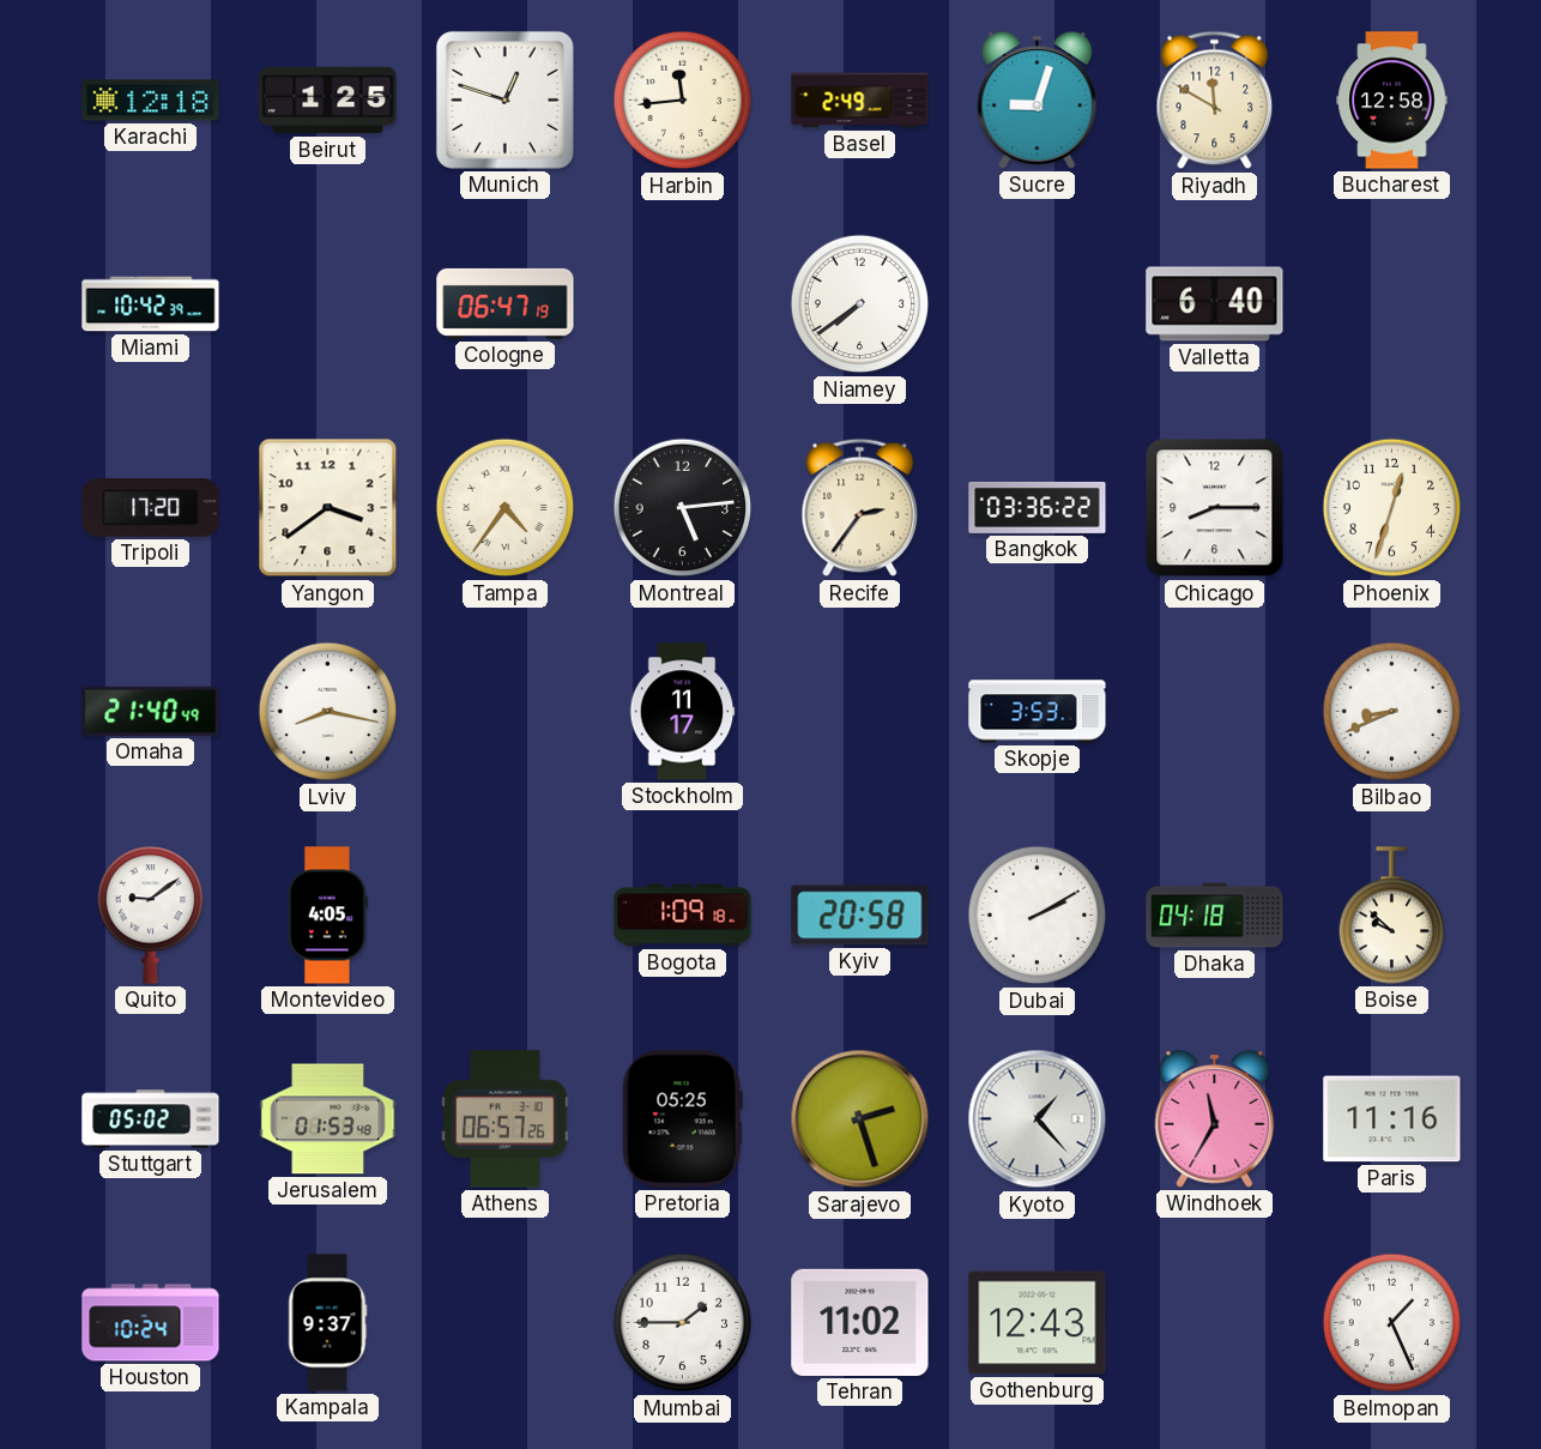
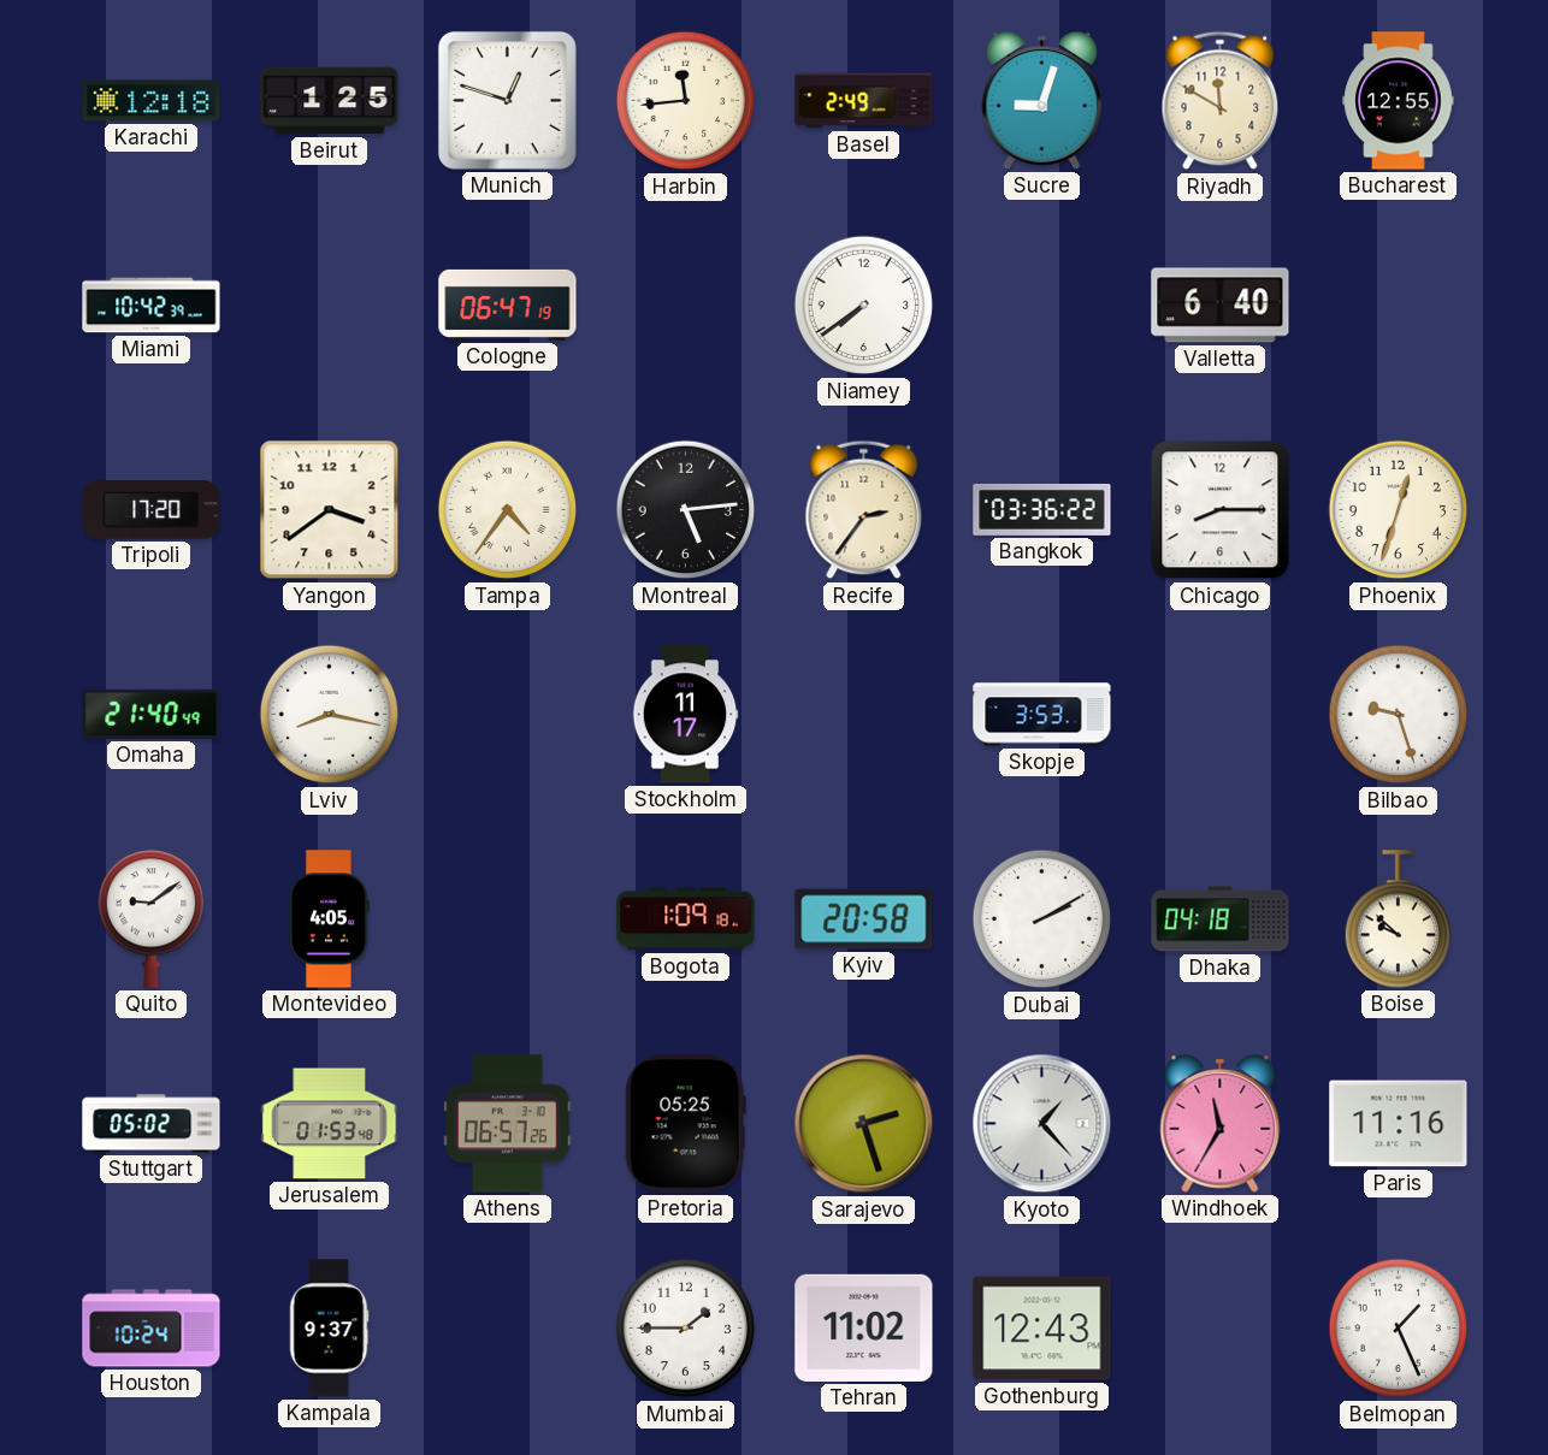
Bucharest: 12:58 -> 12:55 (1399, 101)
Bilbao: 8:41 -> 9:27 (1399, 715)
